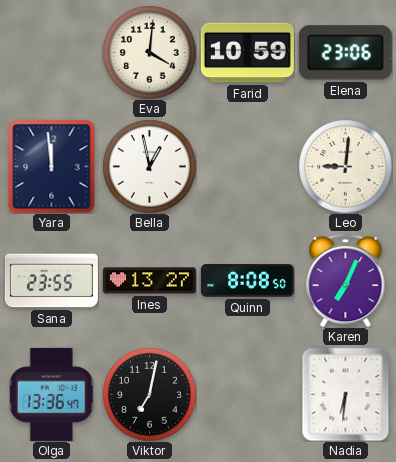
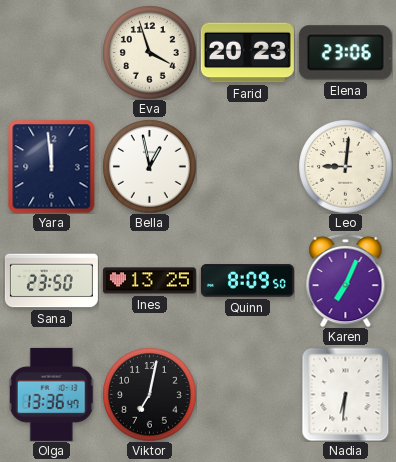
Eva: 4:01 -> 3:57 (149, 52)
Farid: 10:59 -> 20:23 (247, 53)
Sana: 23:55 -> 23:50 (51, 281)
Ines: 13:27 -> 13:25 (149, 281)
Quinn: 8:08 -> 8:09 (247, 281)
